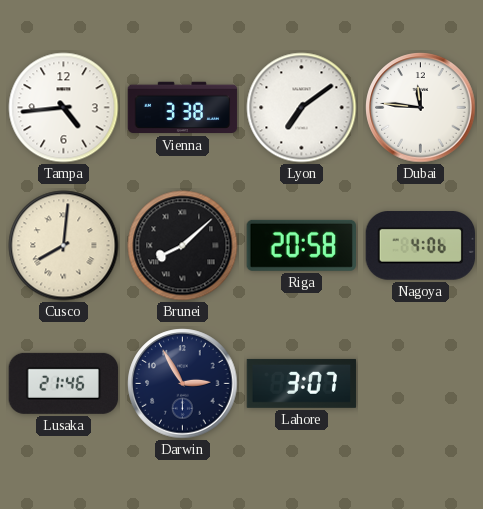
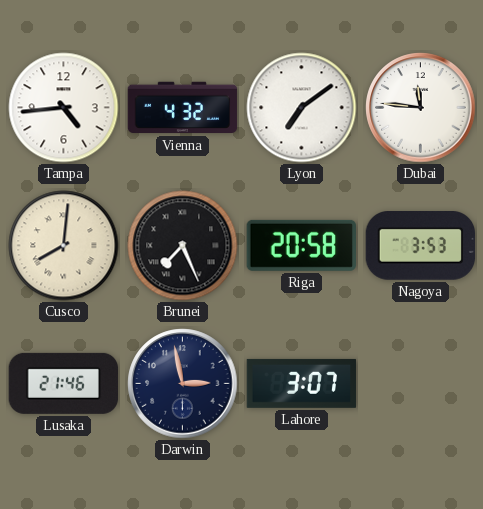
Vienna: 3:38 -> 4:32 (183, 108)
Brunei: 8:08 -> 7:26 (183, 246)
Nagoya: 4:06 -> 3:53 (421, 246)
Darwin: 2:55 -> 2:58 (183, 384)
